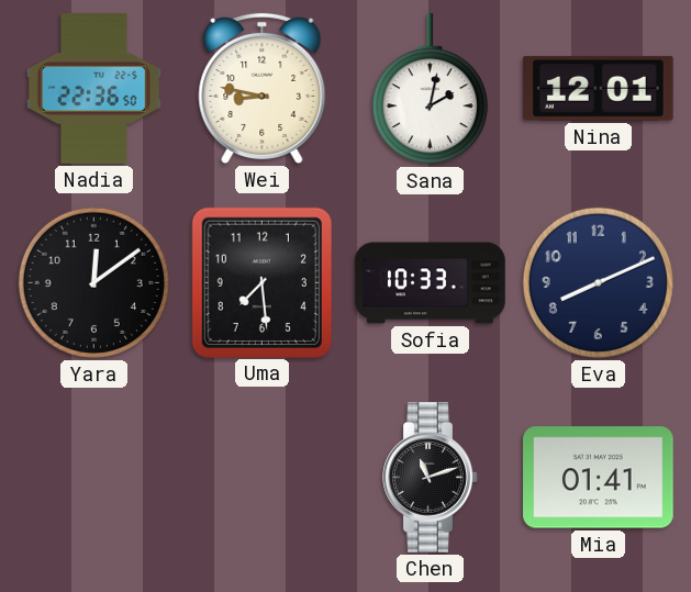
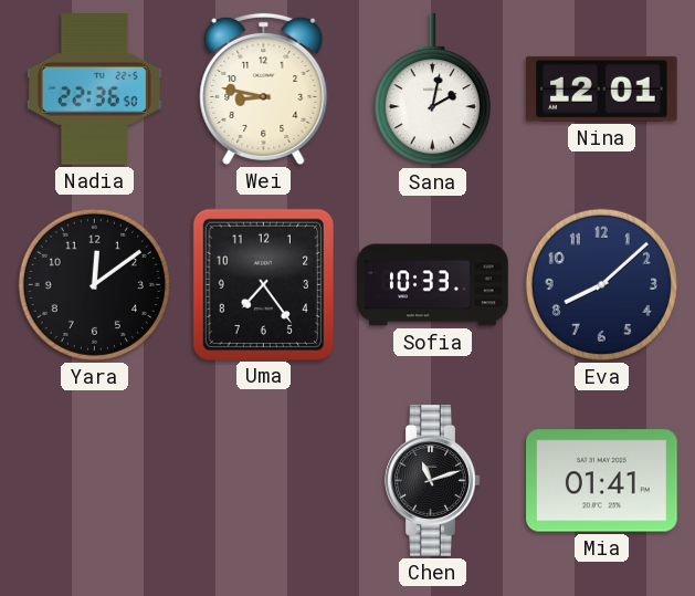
Uma: 7:29 -> 7:24 (263, 284)
Eva: 8:11 -> 8:08 (601, 284)
